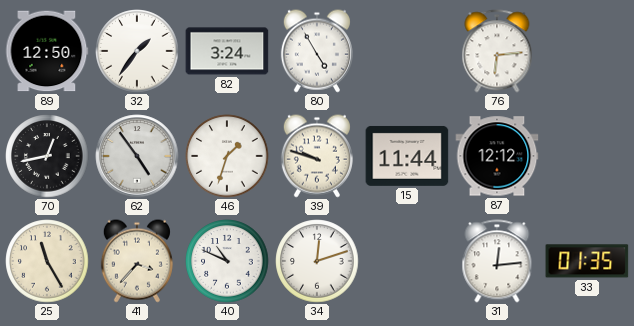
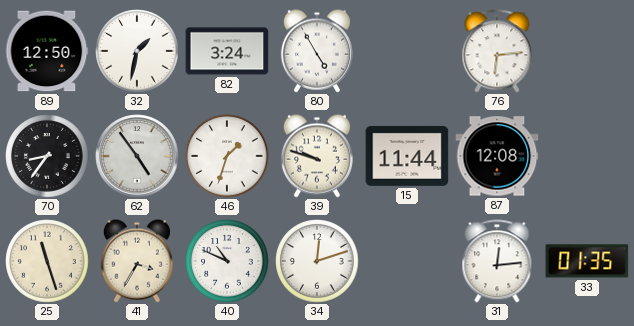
32: 1:36 -> 1:32 (137, 51)
70: 12:43 -> 8:36 (47, 156)
87: 12:12 -> 12:08 (497, 156)
25: 11:25 -> 11:27 (47, 261)
41: 3:37 -> 3:35 (137, 261)
